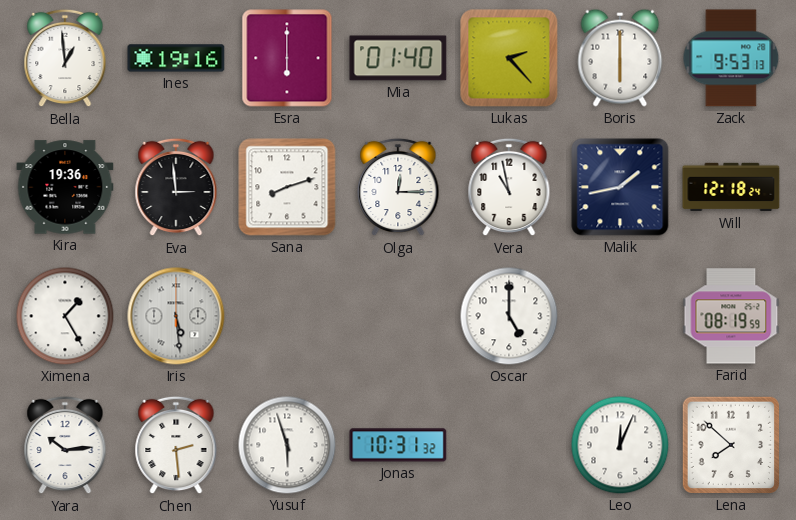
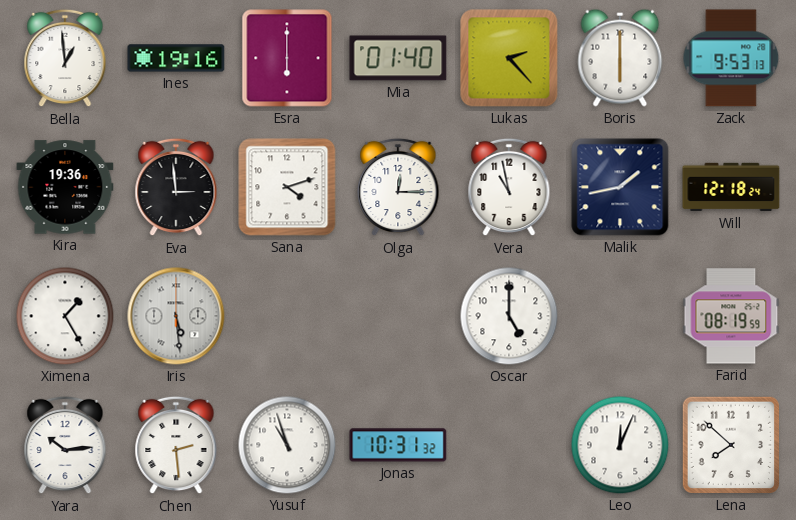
Sana: 8:12 -> 4:12 (287, 187)
Yusuf: 5:57 -> 10:57 (287, 445)
